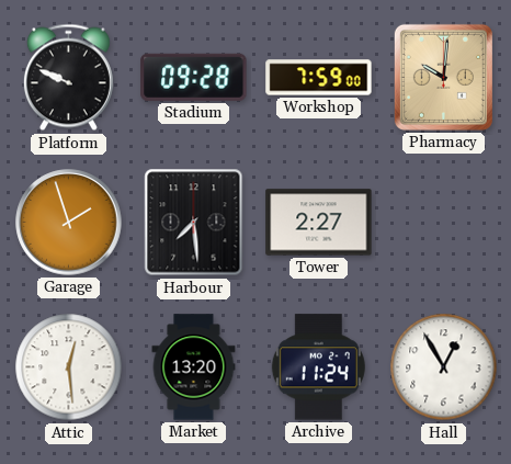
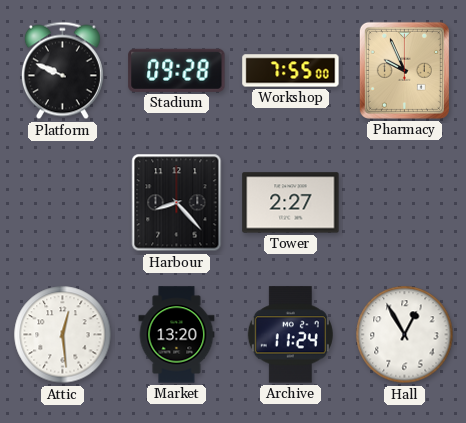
Workshop: 7:59 -> 7:55 (291, 71)
Pharmacy: 10:01 -> 9:56 (404, 70)
Garage: 1:57 -> none (69, 223)
Harbour: 7:29 -> 8:23 (177, 203)
